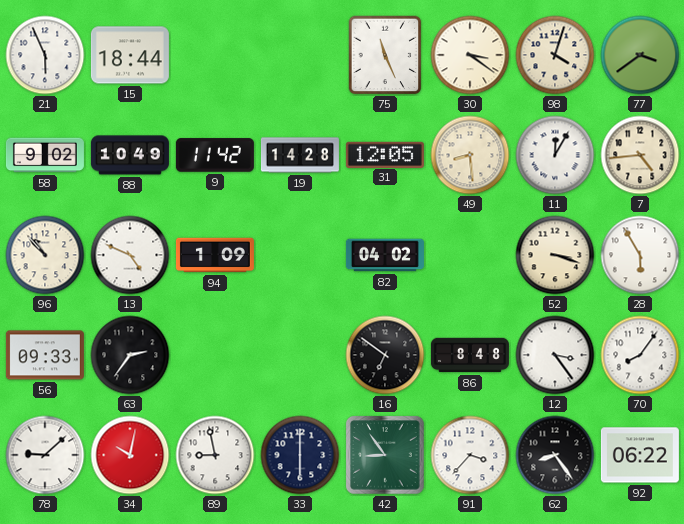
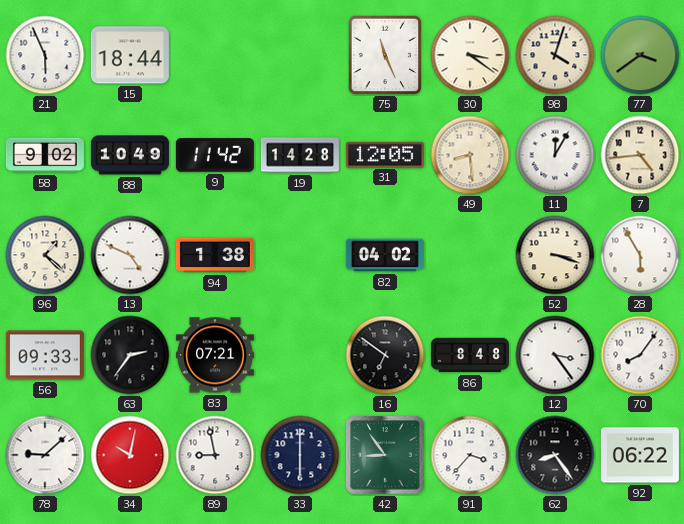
96: 10:53 -> 1:22 (45, 255)
94: 1:09 -> 1:38 (215, 255)
83: none -> 07:21 (215, 355)
